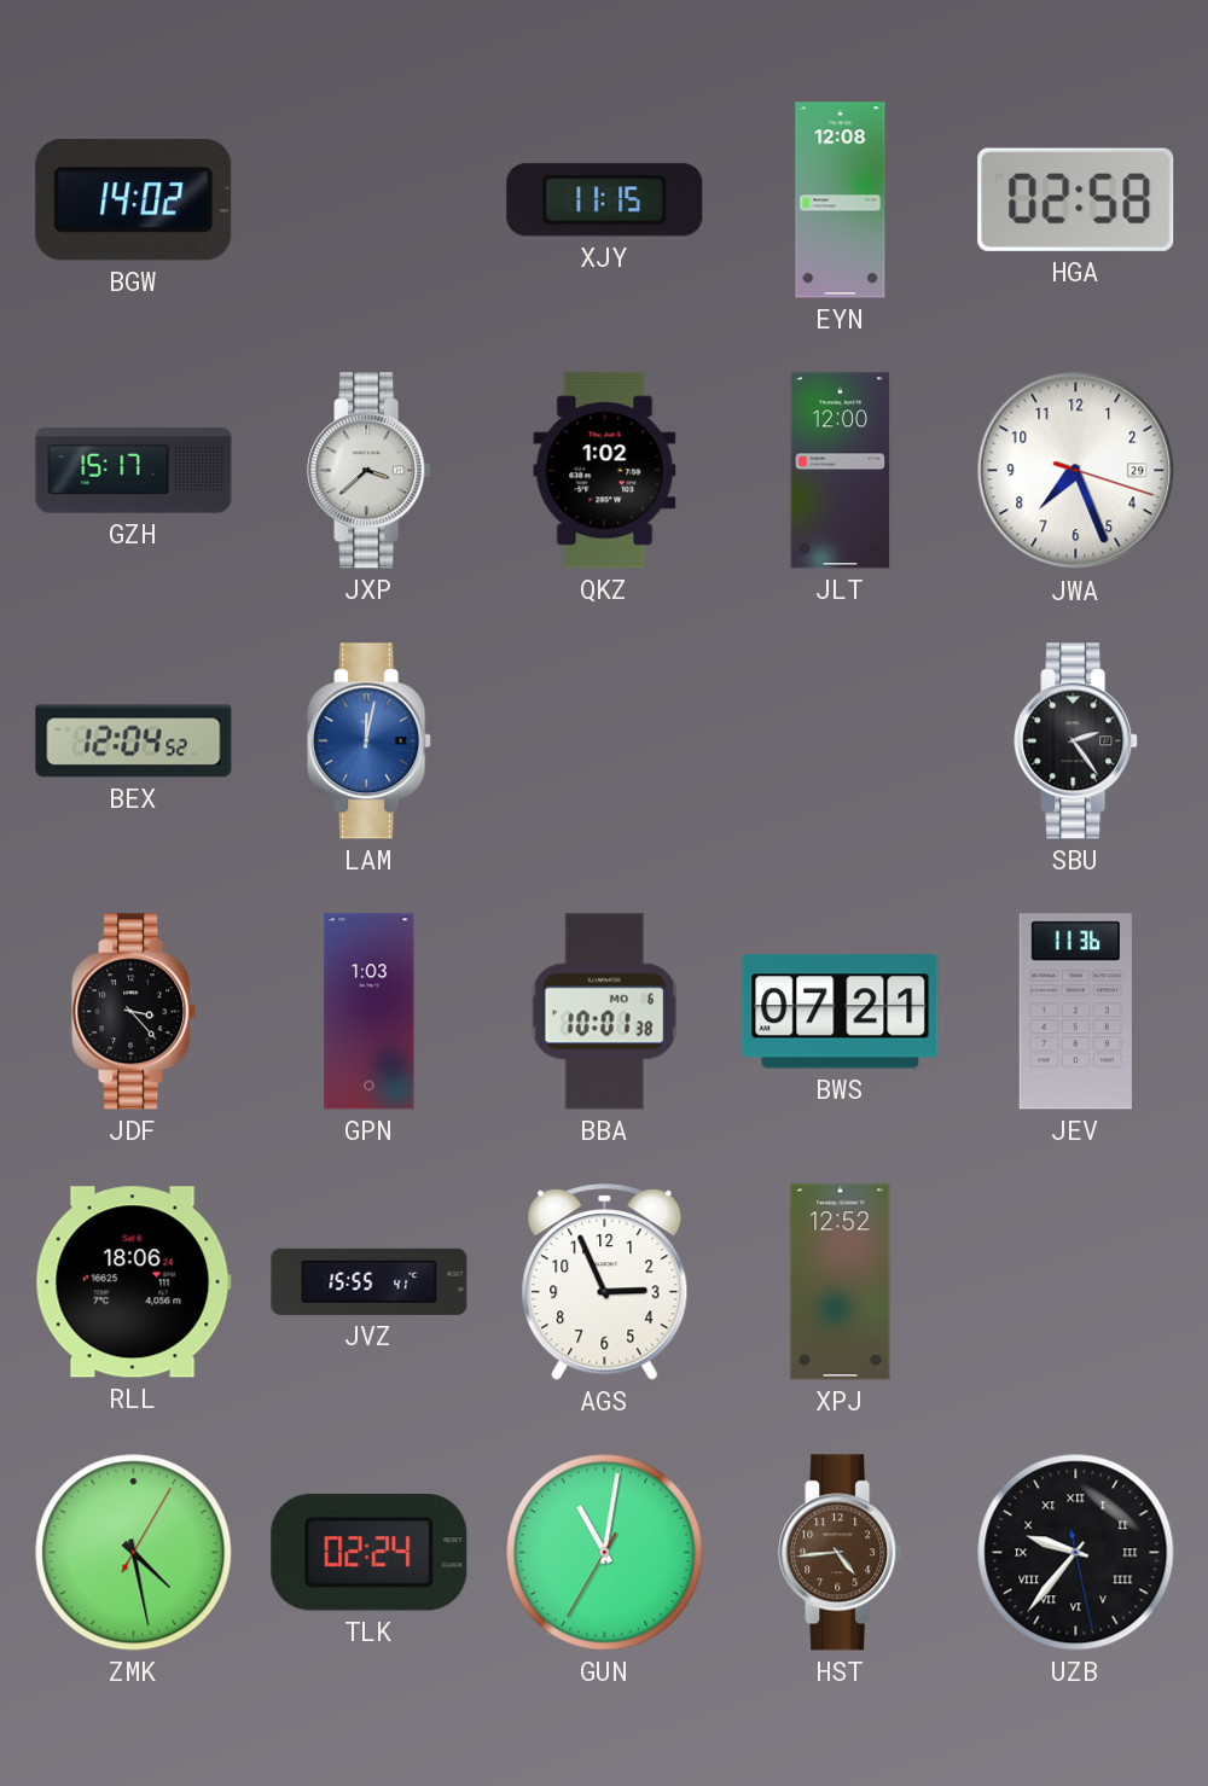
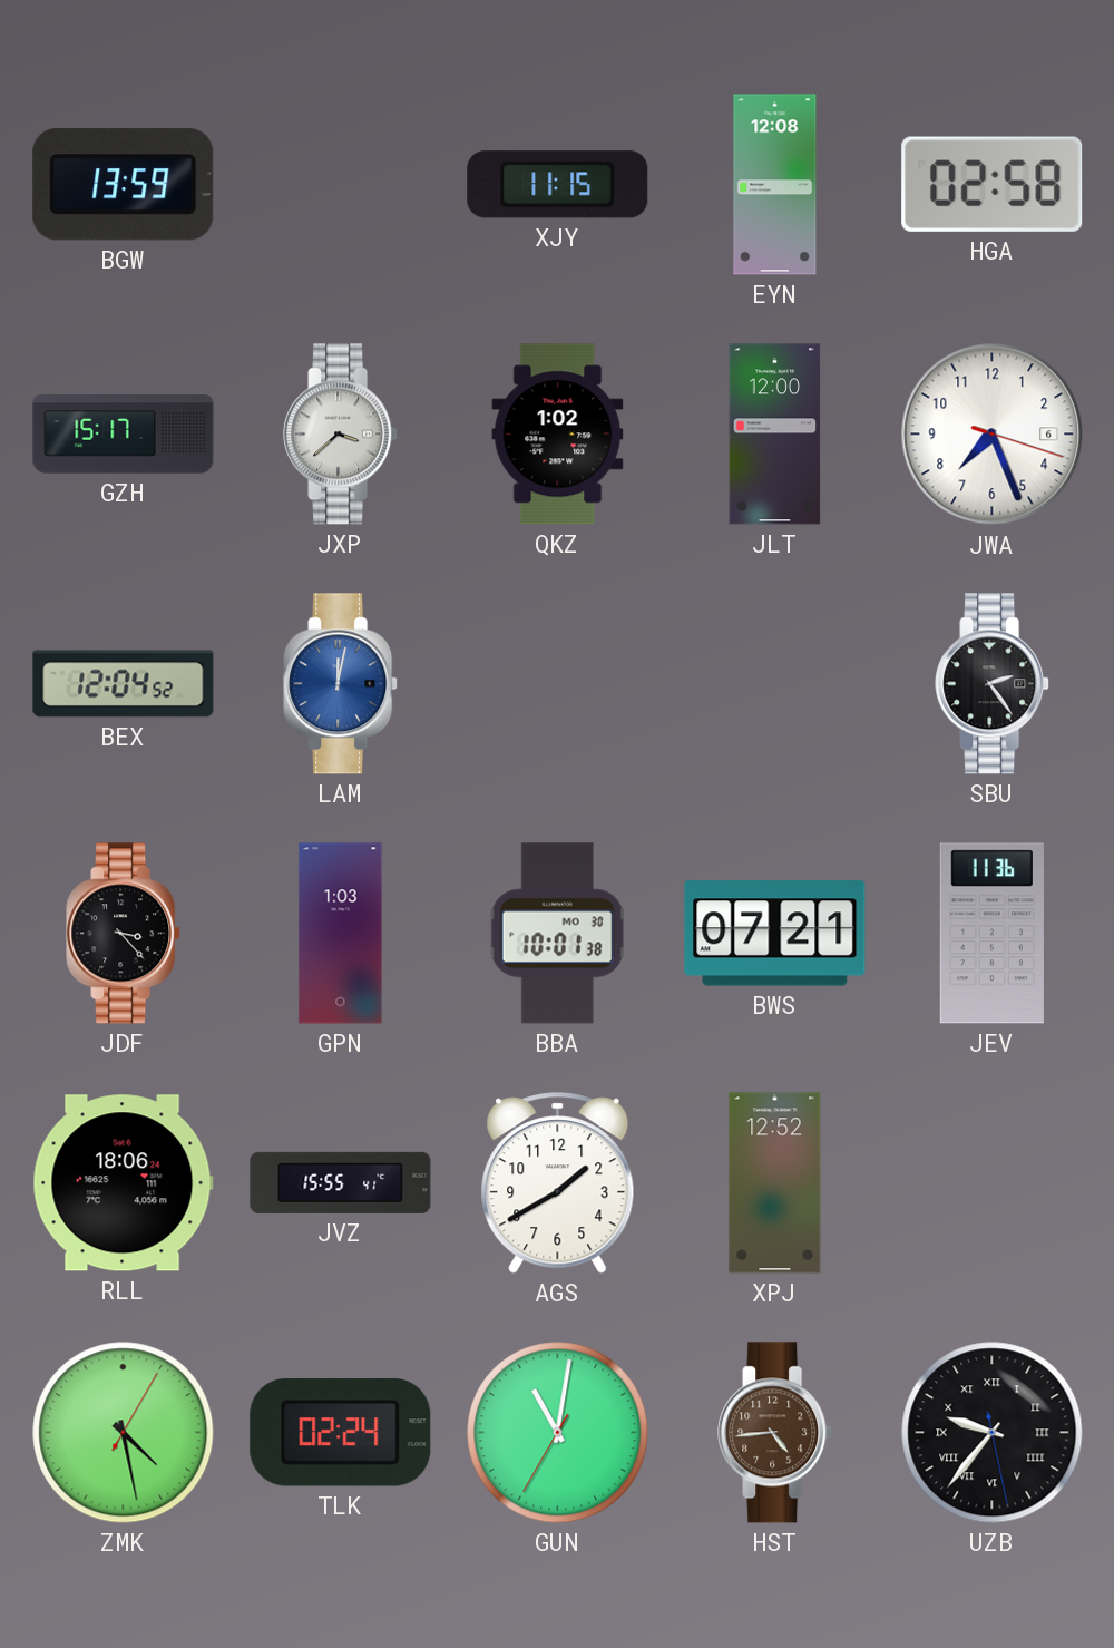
BGW: 14:02 -> 13:59 (124, 185)
JWA date: 29 -> 6 (993, 435)
BBA date: MO 6 -> MO 30 (558, 934)
AGS: 2:56 -> 1:40 (558, 1183)
